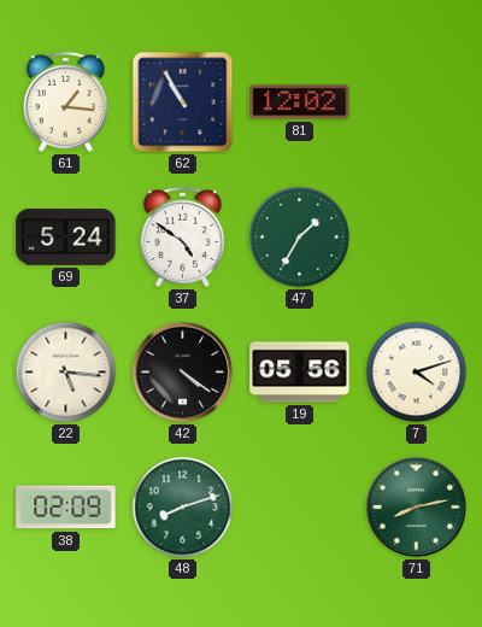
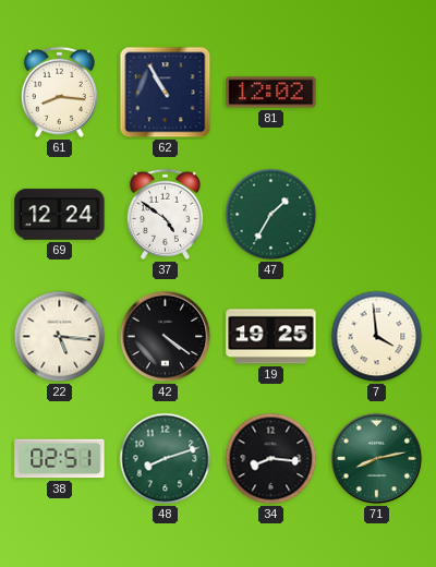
61: 1:16 -> 8:16 (59, 92)
69: 5:24 -> 12:24 (60, 215)
19: 05:56 -> 19:25 (271, 337)
7: 4:12 -> 3:59 (377, 337)
38: 02:09 -> 02:51 (60, 459)
34: none -> 8:16 (271, 459)
